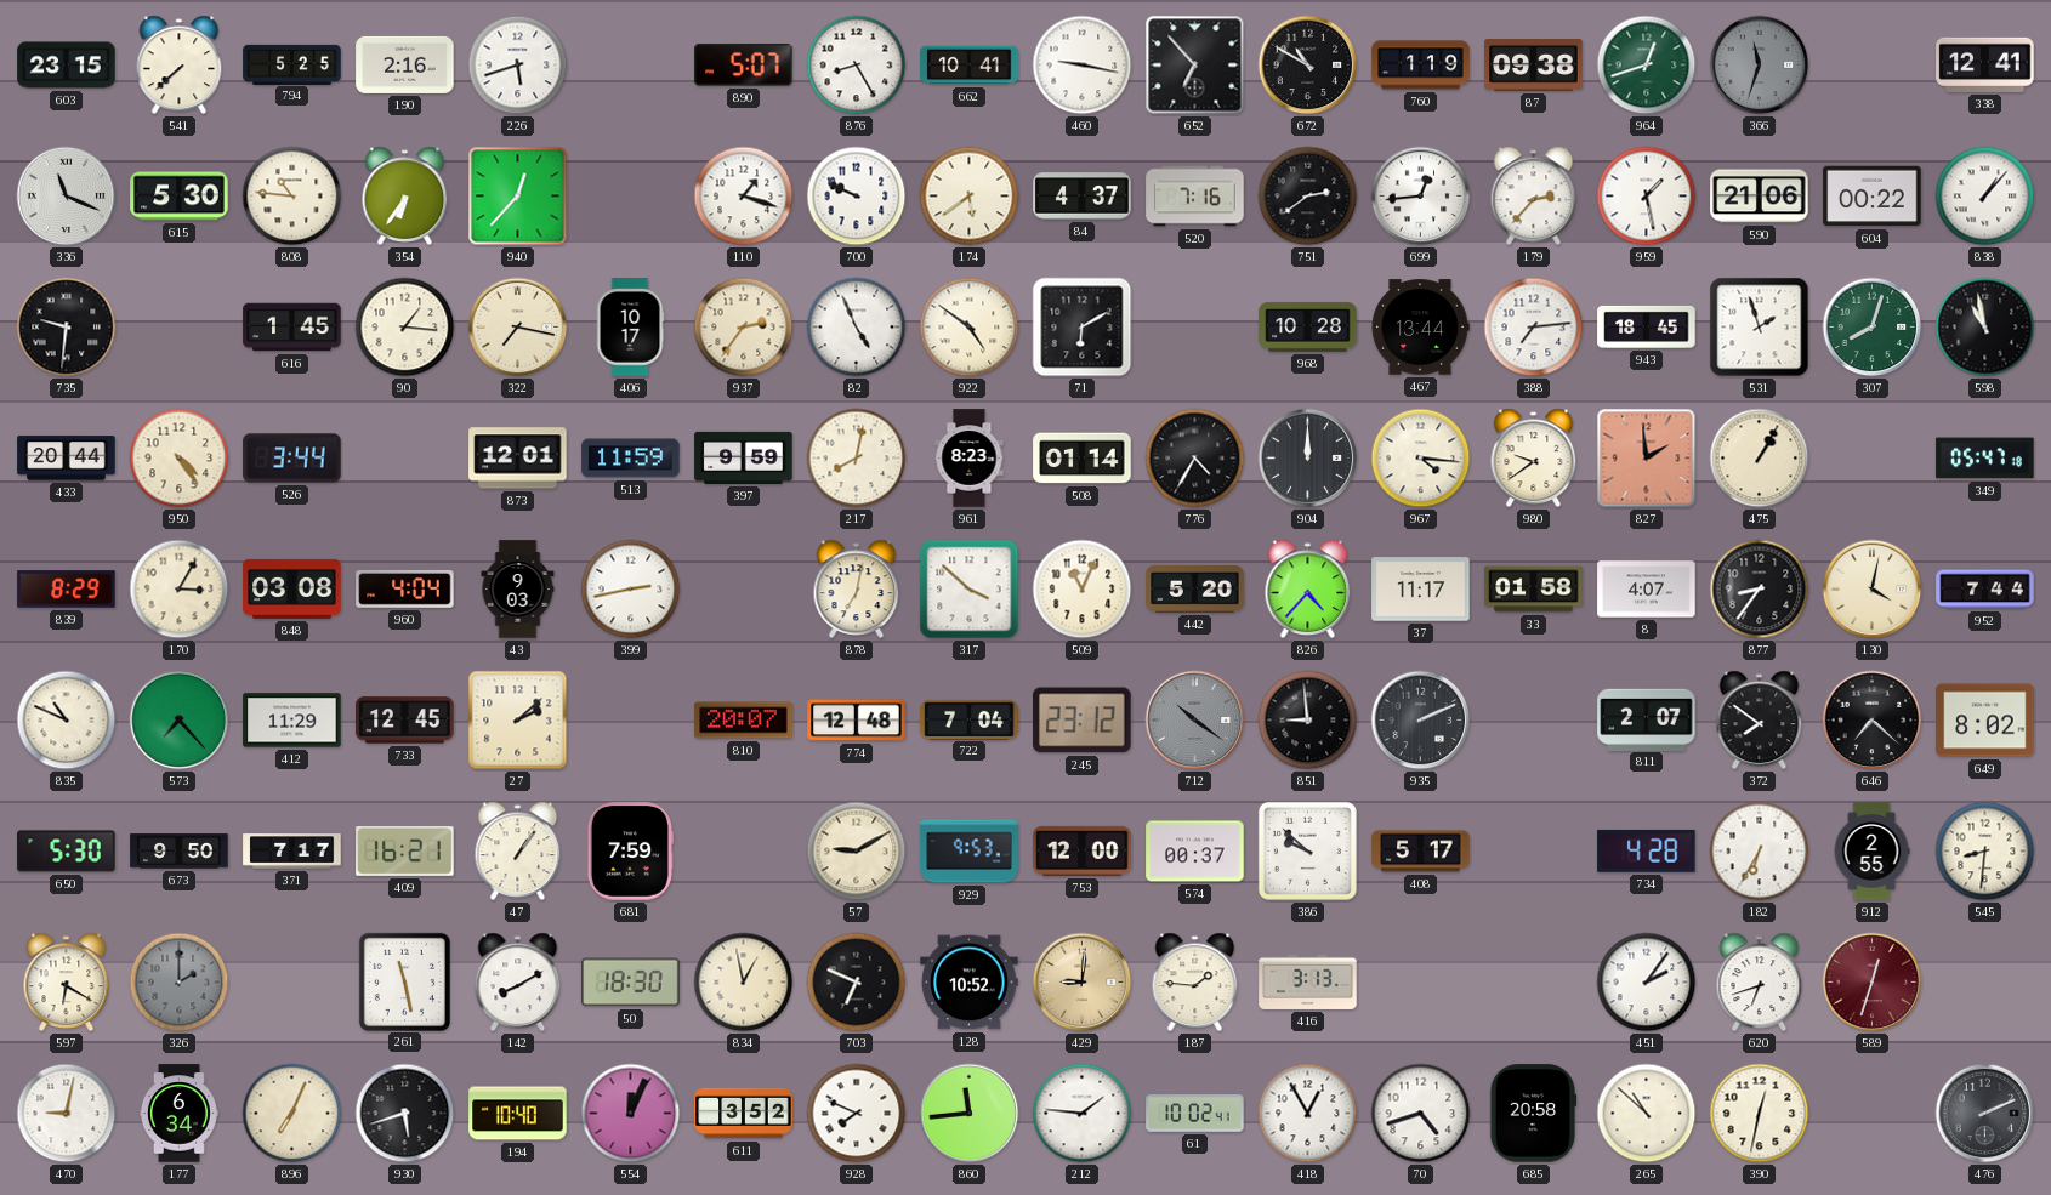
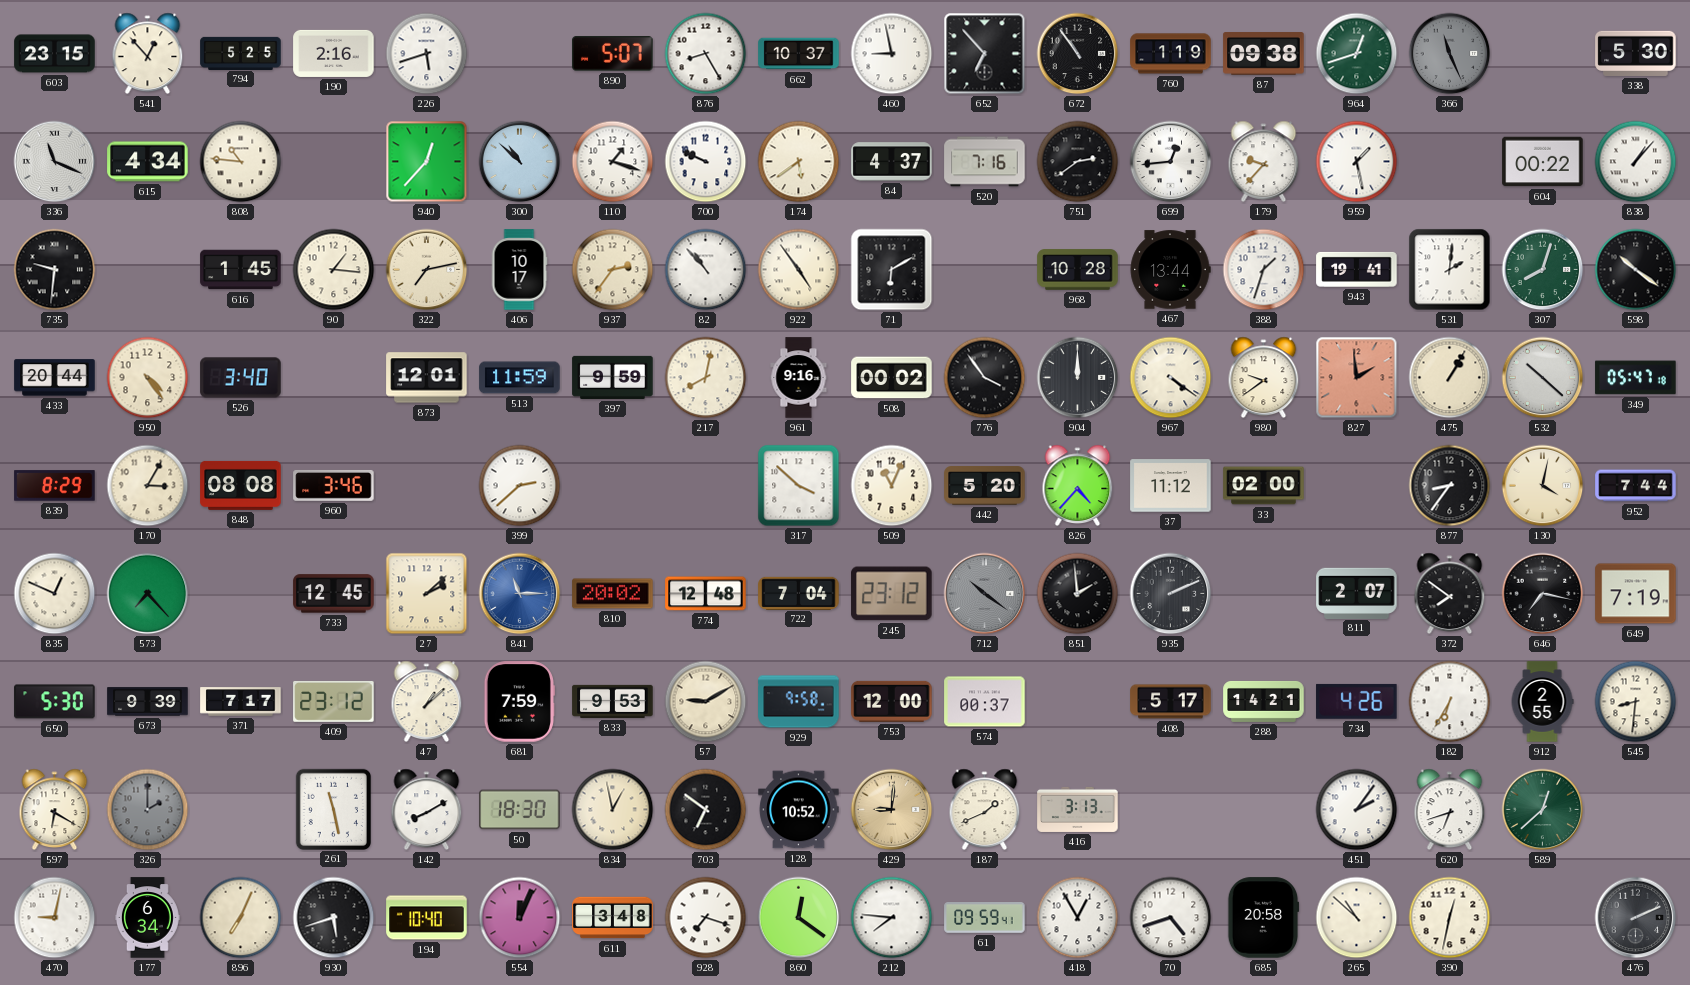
541: 7:38 -> 12:53 (148, 54)
662: 10:41 -> 10:37 (799, 54)
460: 9:17 -> 8:58 (892, 54)
672: 10:50 -> 10:54 (1078, 54)
366: 11:33 -> 11:26 (1450, 54)
338: 12:41 -> 5:30 (1636, 53)
615: 5:30 -> 4:34 (148, 162)
354: 6:36 -> none (405, 197)
300: none -> 10:52 (520, 162)
179: 2:37 -> 9:37 (1264, 162)
590: 21:06 -> none (1760, 197)
322: 7:17 -> 7:13 (427, 270)
82: 4:56 -> 10:53 (706, 270)
922: 4:51 -> 4:54 (799, 270)
388: 7:14 -> 1:33 (1264, 270)
943: 18:45 -> 19:41 (1357, 269)
531: 1:57 -> 2:01 (1450, 270)
598: 10:58 -> 10:21 (1636, 270)
526: 3:44 -> 3:40 (241, 378)
961: 8:23 -> 9:16 (799, 378)
508: 01:14 -> 00:02 (892, 378)
776: 4:35 -> 3:54 (985, 378)
967: 4:16 -> 4:21 (1171, 378)
532: none -> 10:22 (1543, 378)
848: 03:08 -> 08:08 (241, 485)
960: 4:04 -> 3:46 (334, 486)
43: 9:03 -> none (518, 590)
399: 2:43 -> 2:38 (520, 486)
878: 7:02 -> none (857, 590)
37: 11:17 -> 11:12 (1171, 486)
33: 01:58 -> 02:00 (1264, 486)
8: 4:07 -> none (1647, 590)
835: 10:49 -> 12:49 (55, 594)
412: 11:29 -> none (292, 721)
841: none -> 11:15 (520, 594)
810: 20:07 -> 20:02 (613, 594)
851: 8:59 -> 1:59 (1078, 594)
646: 7:22 -> 7:17 (1543, 594)
649: 8:02 -> 7:19 (1636, 594)
673: 9:50 -> 9:39 (148, 702)
409: 16:21 -> 23:12 (334, 701)
47: 1:06 -> 1:08 (427, 702)
833: none -> 9:53 (613, 701)
929: 9:53 -> 9:58 (799, 702)
386: 9:52 -> none (1307, 850)
288: none -> 14:21 (1264, 701)
734: 4:28 -> 4:26 (1357, 701)
703: 6:49 -> 6:51 (706, 810)
187: 1:46 -> 1:41 (985, 810)
589: 12:33 -> 12:38 (1543, 810)
589 dial: burgundy -> green (1543, 810)
611: 3:52 -> 3:48 (613, 918)
928: 7:49 -> 7:18 (706, 918)
860: 11:44 -> 12:21 (799, 918)
212: 1:46 -> 7:46 (892, 918)
61: 10:02 -> 09:59 (985, 918)
